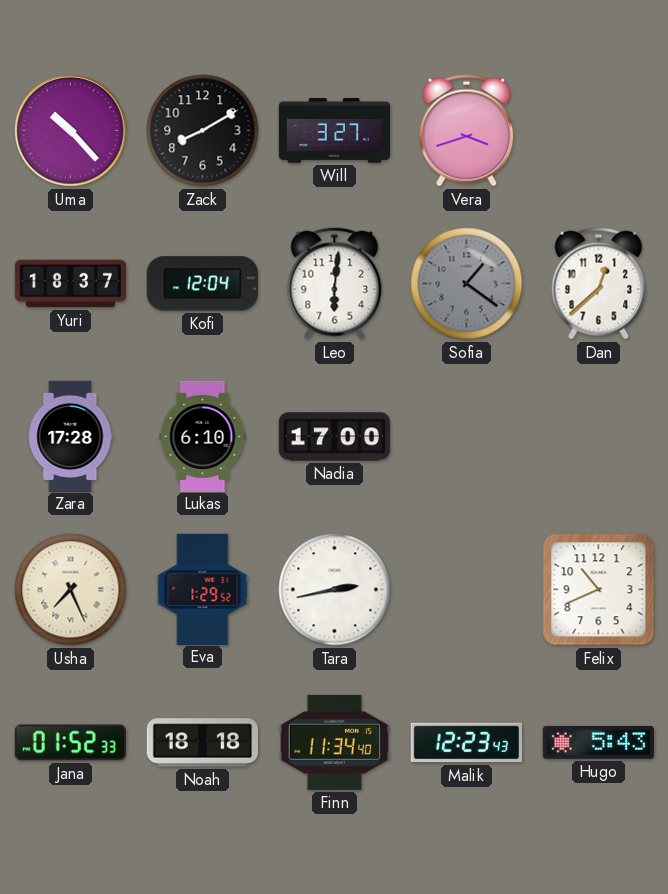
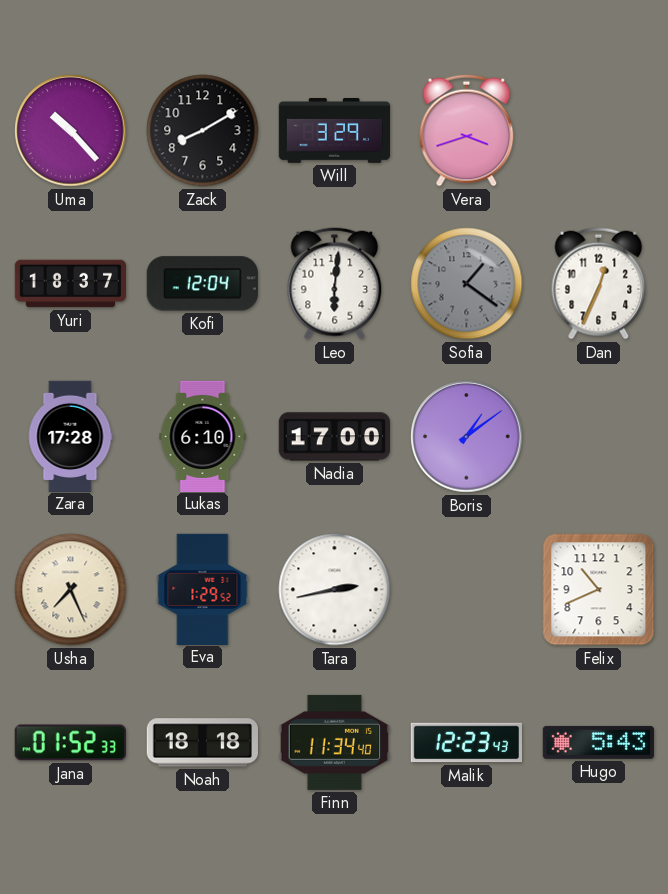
Will: 3:27 -> 3:29 (335, 131)
Dan: 12:38 -> 12:34 (599, 284)
Boris: none -> 1:09 (467, 437)
